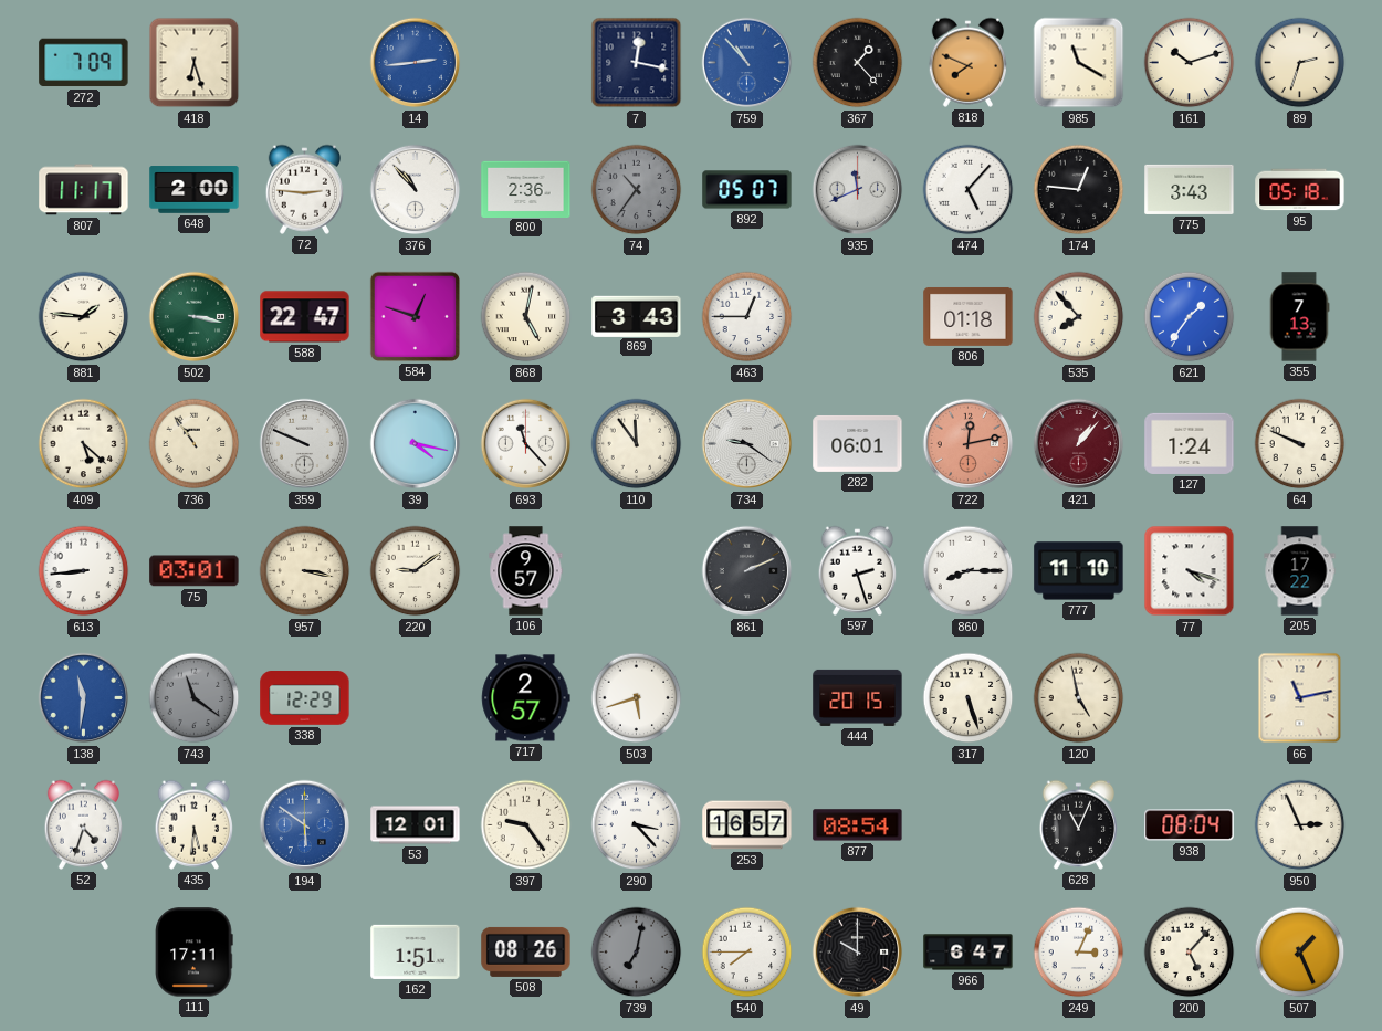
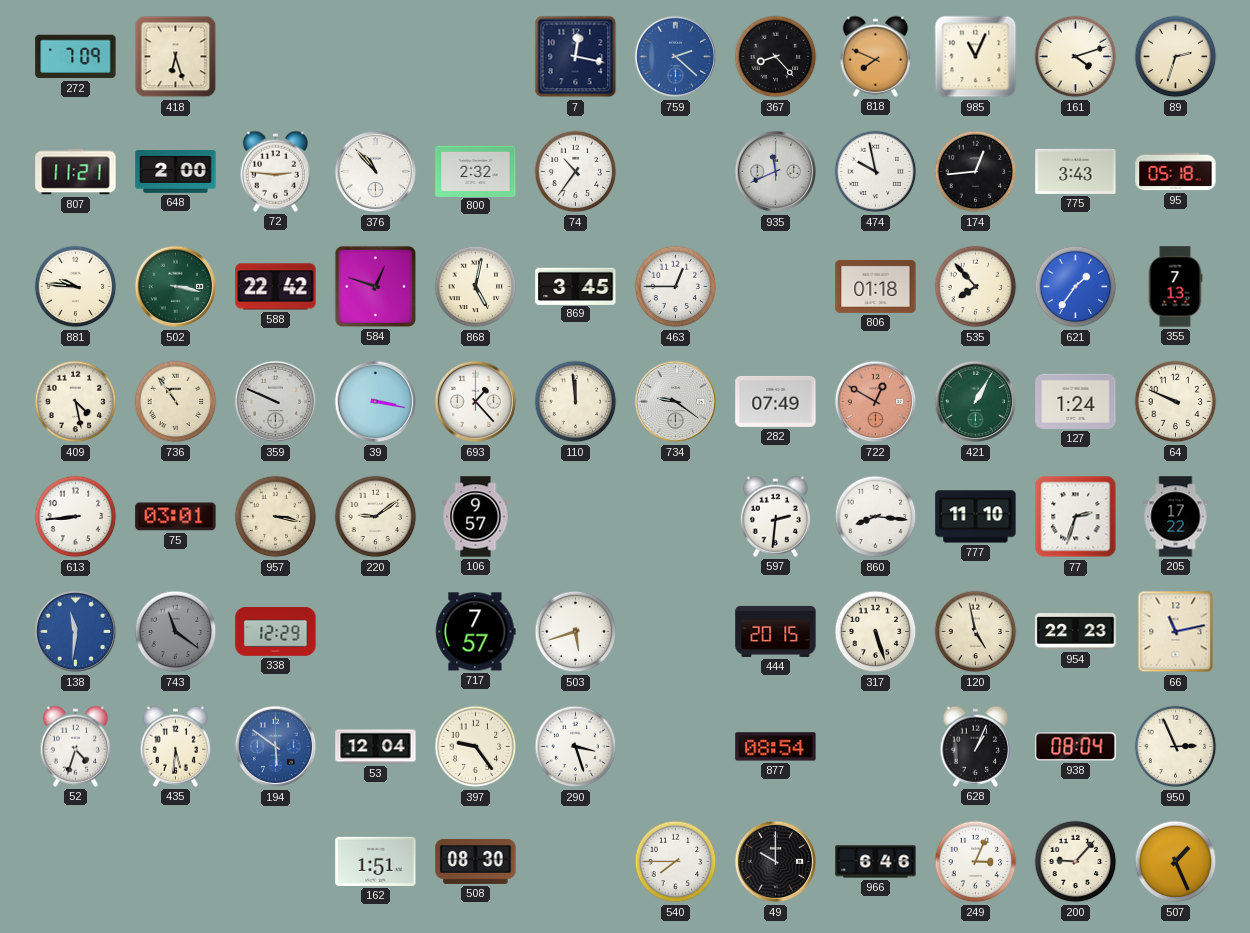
14: 2:44 -> none (416, 63)
759: 10:53 -> 2:22 (676, 57)
367: 1:23 -> 8:23 (776, 57)
985: 11:20 -> 11:04 (976, 57)
161: 10:12 -> 4:12 (1076, 57)
807: 11:17 -> 11:21 (76, 172)
800: 2:36 -> 2:32 (476, 171)
74 dial: grey -> white (576, 172)
892: 05:07 -> none (747, 190)
474: 5:07 -> 9:58 (876, 172)
174: 12:46 -> 12:44 (976, 172)
881: 1:46 -> 9:46 (76, 287)
588: 22:47 -> 22:42 (276, 287)
869: 3:43 -> 3:45 (576, 286)
409: 5:22 -> 4:28 (76, 402)
39: 4:17 -> 3:17 (376, 402)
693: 11:23 -> 1:23 (476, 402)
110: 11:54 -> 11:59 (576, 402)
282: 06:01 -> 07:49 (776, 401)
722: 12:13 -> 12:50 (876, 402)
421: 1:07 -> 1:05 (976, 402)
421 dial: burgundy -> green (976, 402)
861: 2:11 -> none (747, 571)
597: 2:27 -> 2:31 (775, 516)
860: 8:15 -> 8:16 (876, 517)
77: 4:18 -> 2:33 (1076, 517)
717: 2:57 -> 7:57 (476, 632)
954: none -> 22:23 (1076, 632)
53: 12:01 -> 12:04 (376, 747)
290: 3:23 -> 3:27 (576, 747)
253: 16:57 -> none (747, 825)
628: 11:04 -> 1:04 (975, 746)
111: 17:11 -> none (195, 953)
508: 08:26 -> 08:30 (476, 861)
739: 7:02 -> none (637, 953)
966: 6:47 -> 6:46 (876, 862)
200: 5:07 -> 9:07 (1076, 862)
